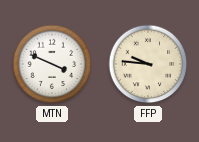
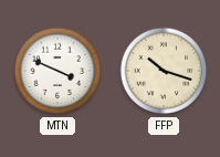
FFP: 9:46 -> 10:18 (164, 71)
